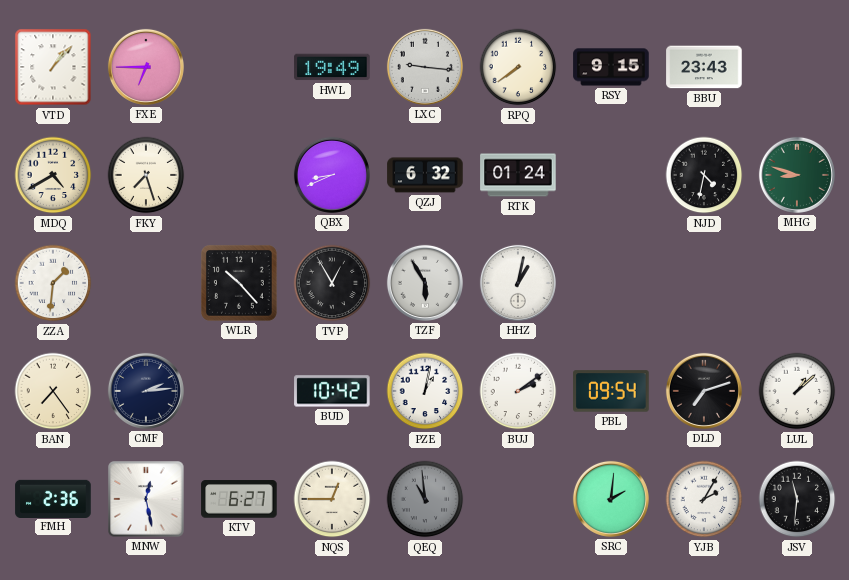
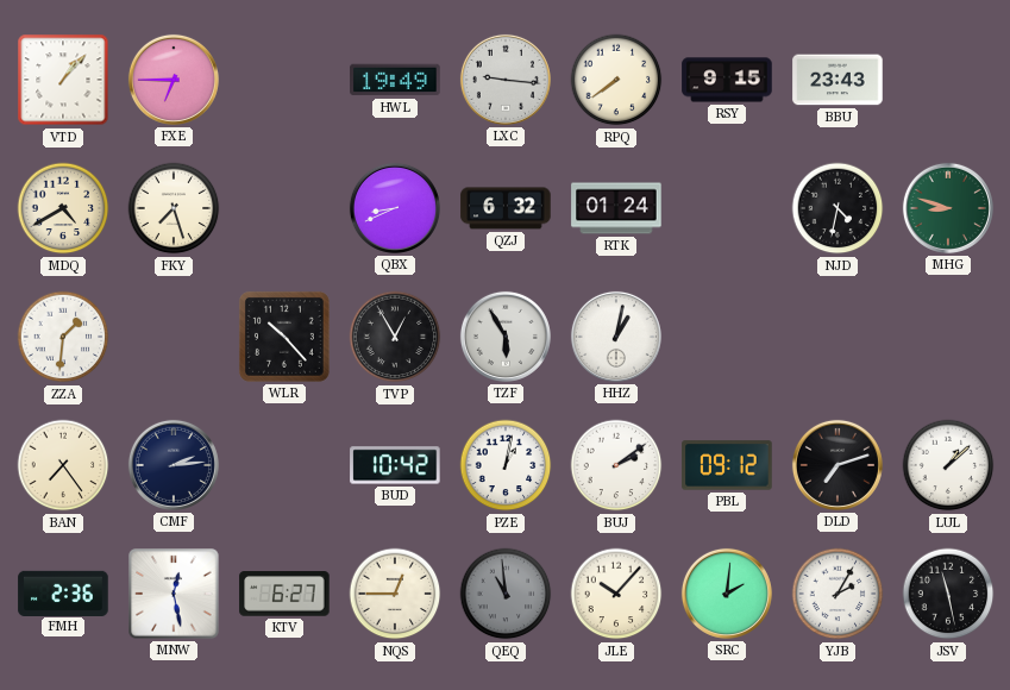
PBL: 09:54 -> 09:12 (727, 465)
JLE: none -> 10:07 (616, 594)
JSV: 11:31 -> 11:28 (948, 594)
